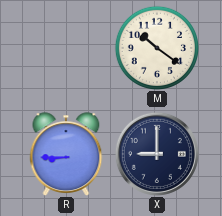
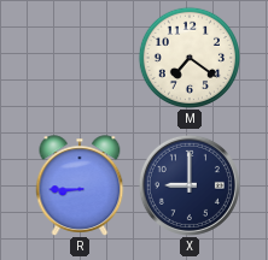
M: 10:21 -> 7:21 (188, 57)
